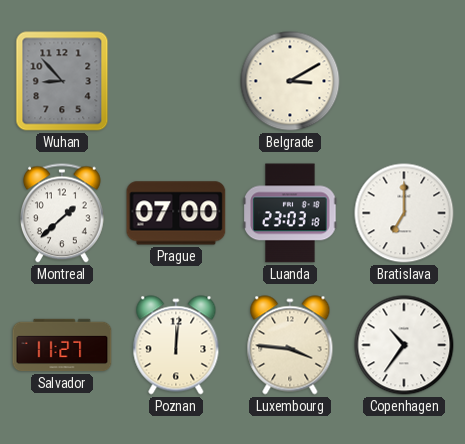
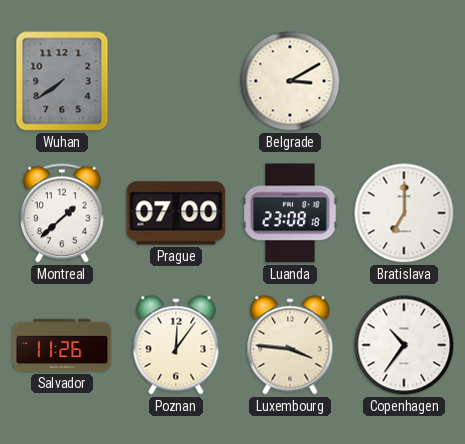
Wuhan: 8:53 -> 7:39 (62, 81)
Luanda: 23:03 -> 23:08 (290, 213)
Salvador: 11:27 -> 11:26 (62, 345)
Poznan: 12:01 -> 12:06 (176, 345)
